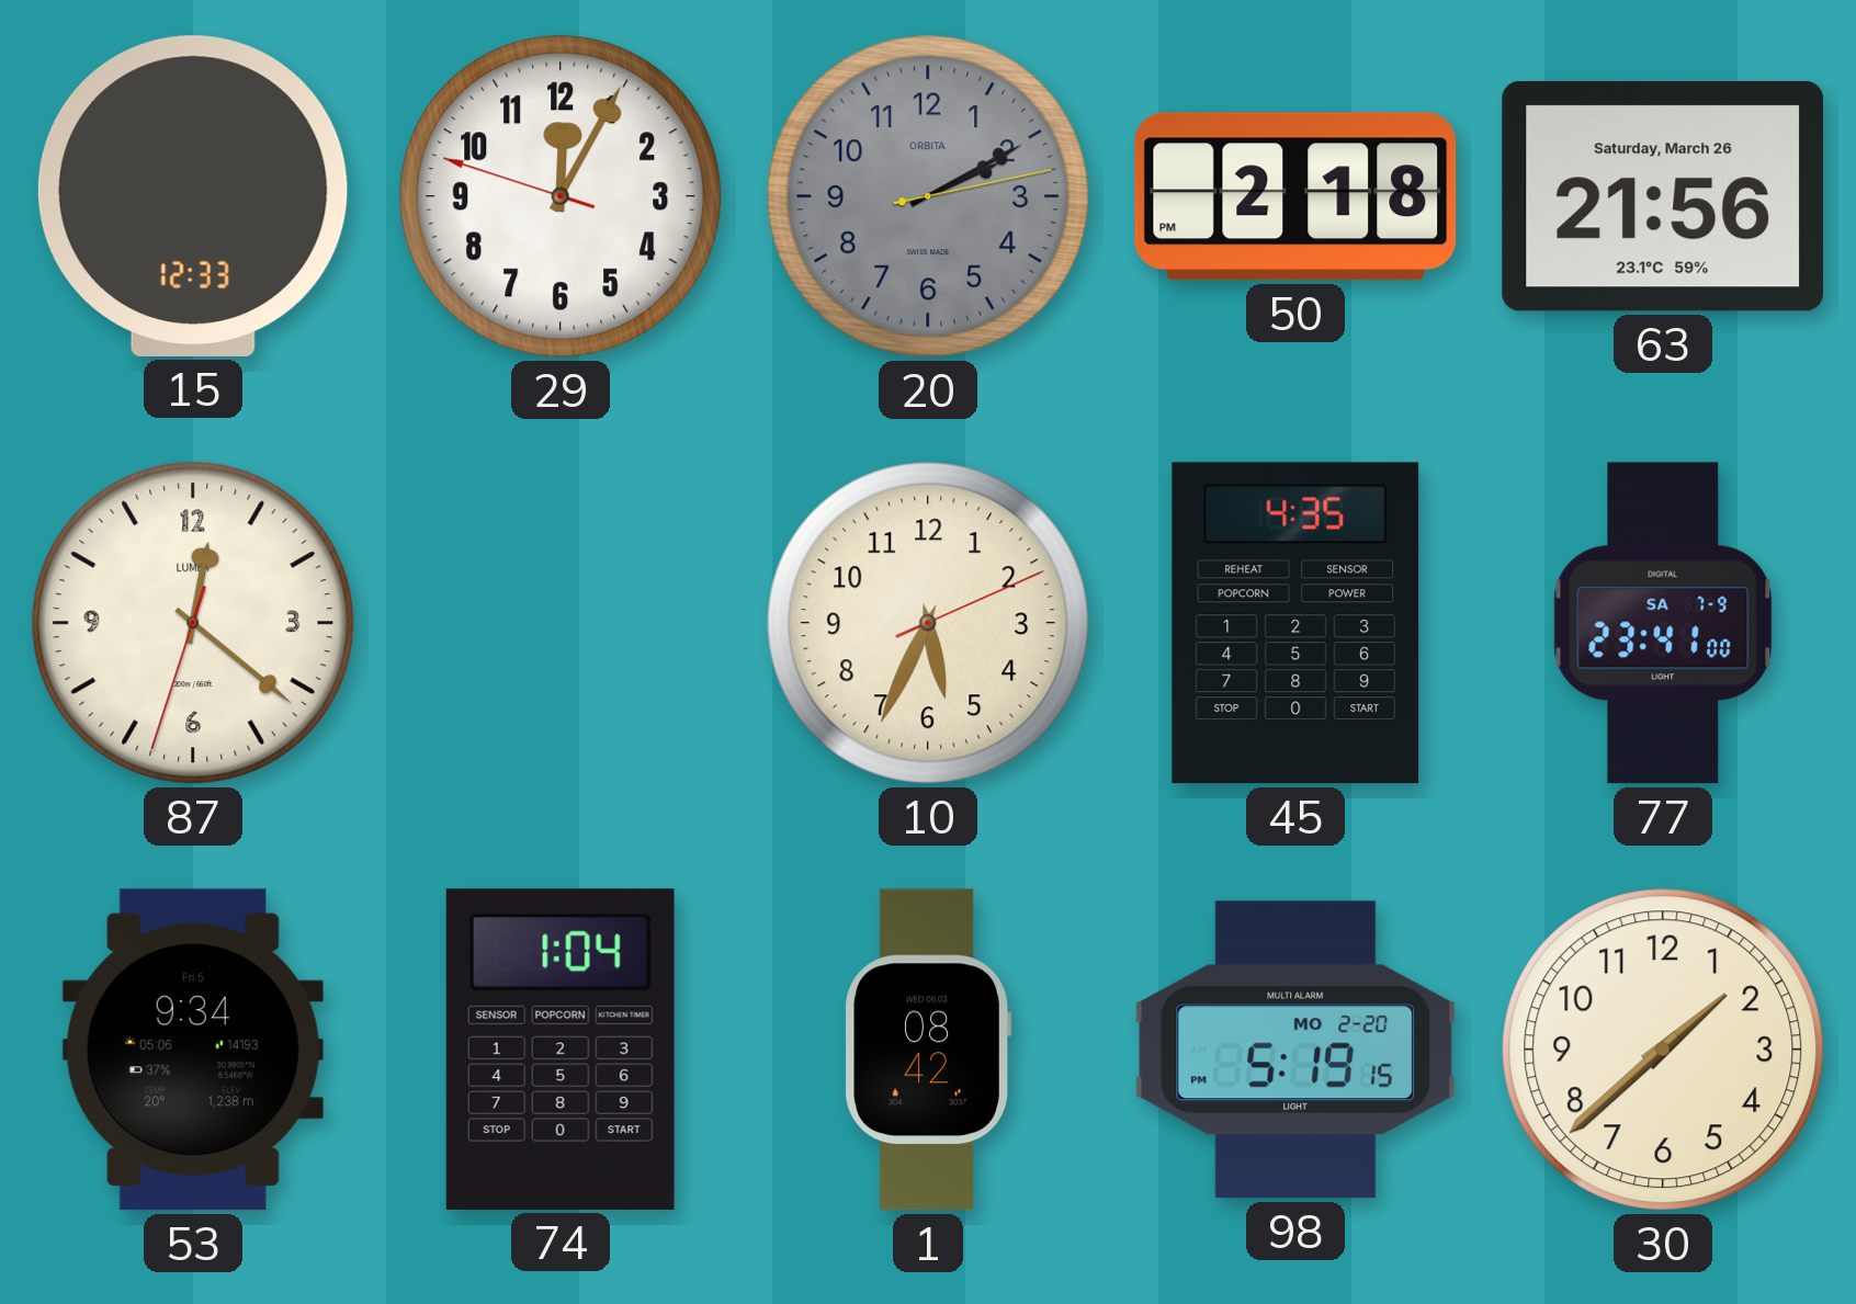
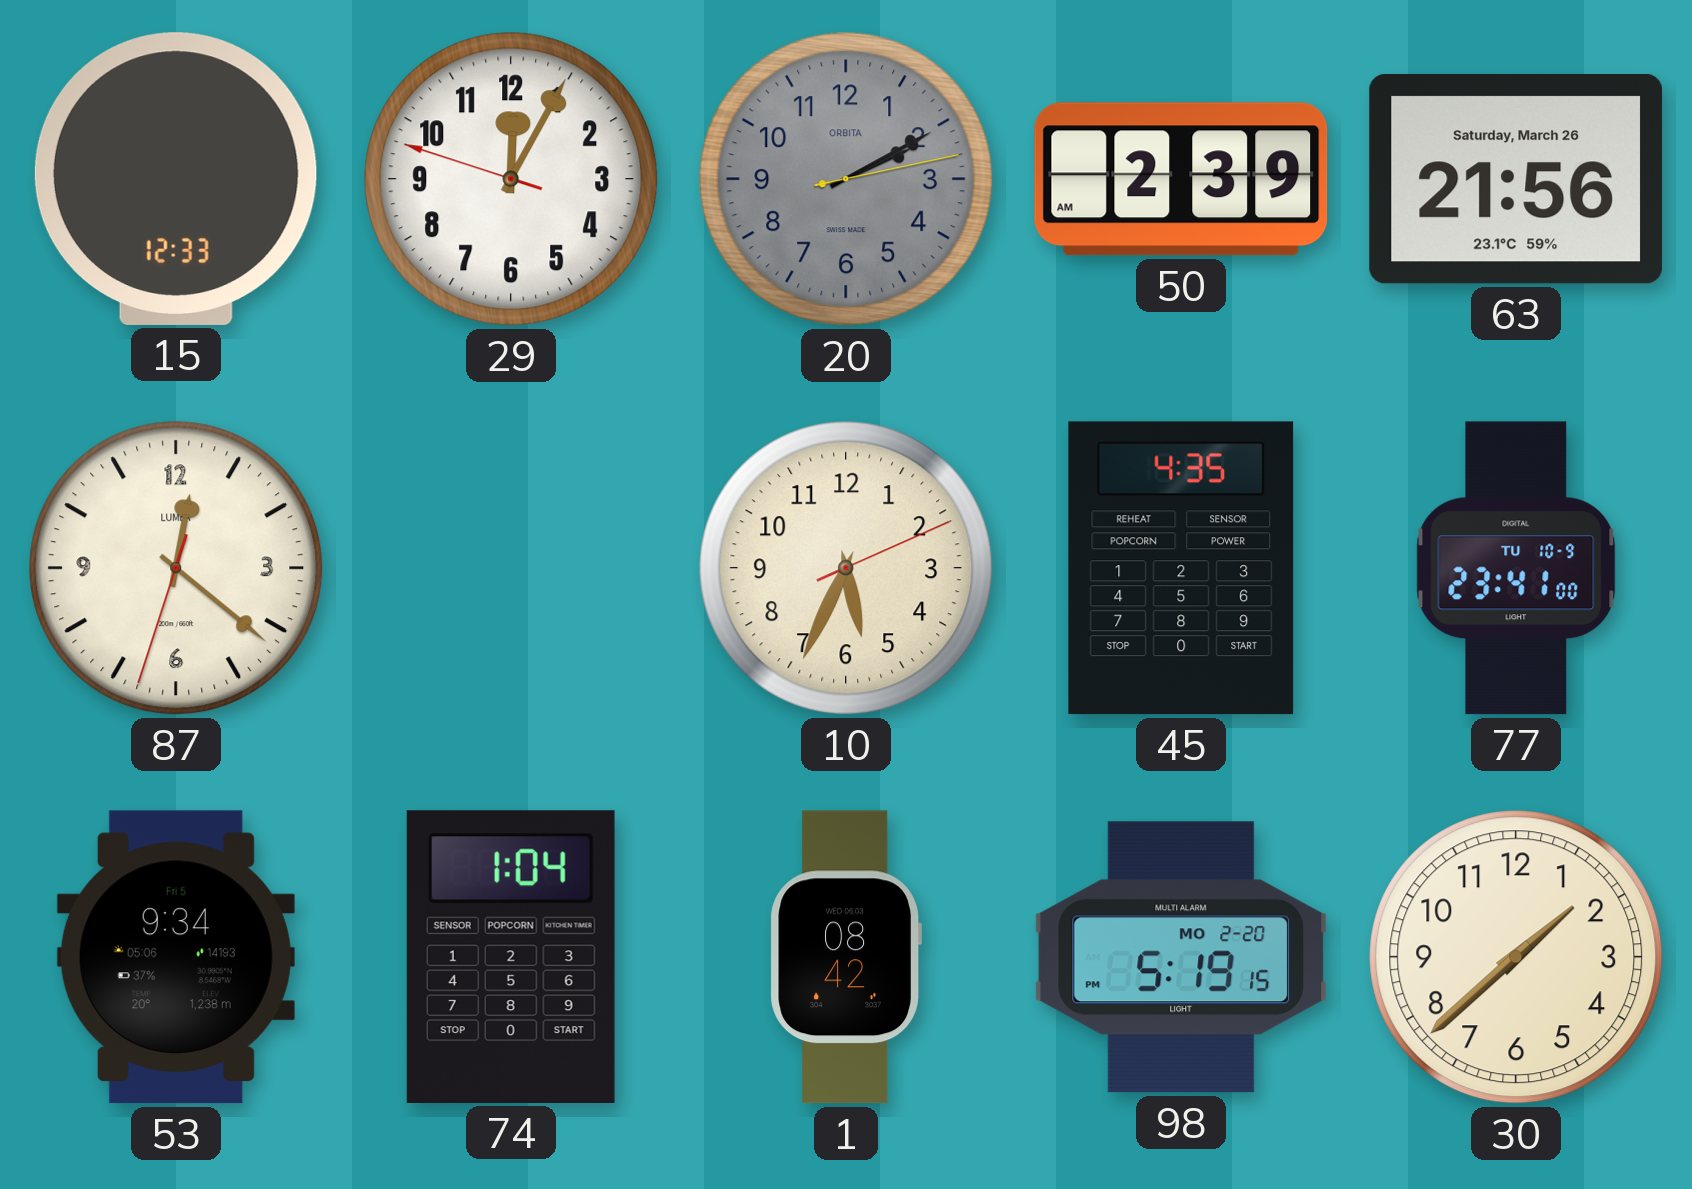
50: 2:18 -> 2:39 (1181, 179)
77 date: SA 7-9 -> TU 10-9 (1516, 568)
